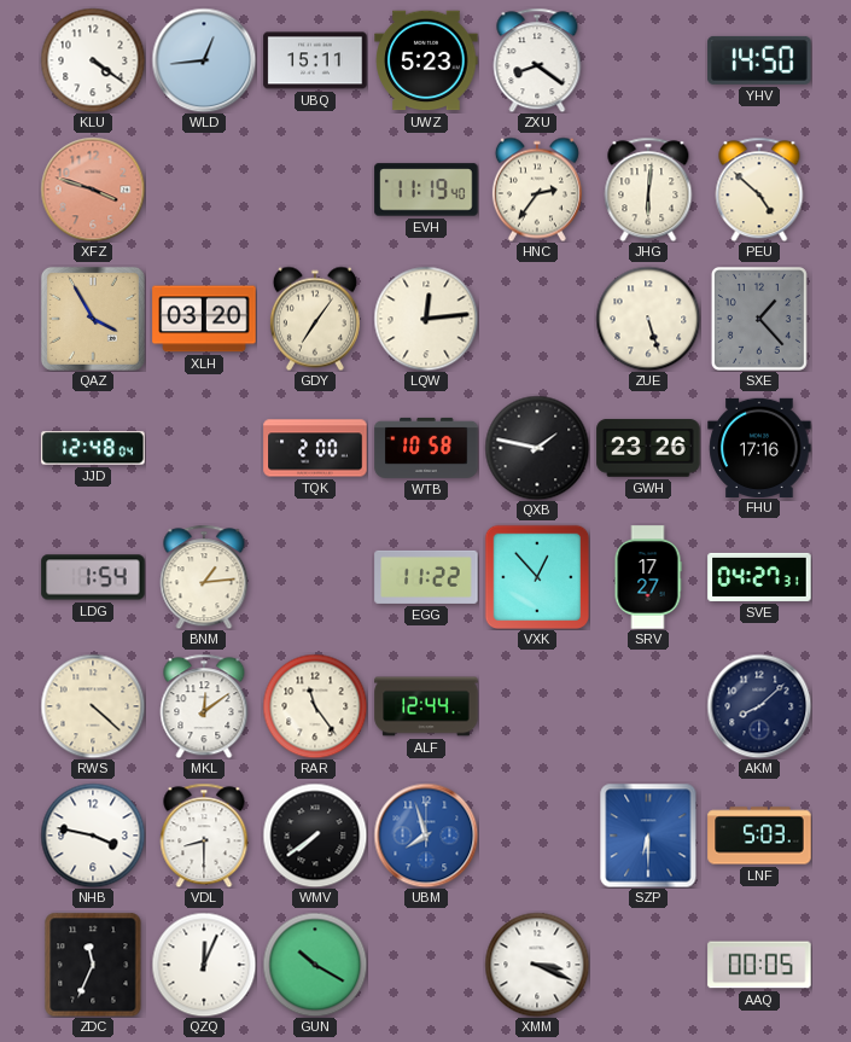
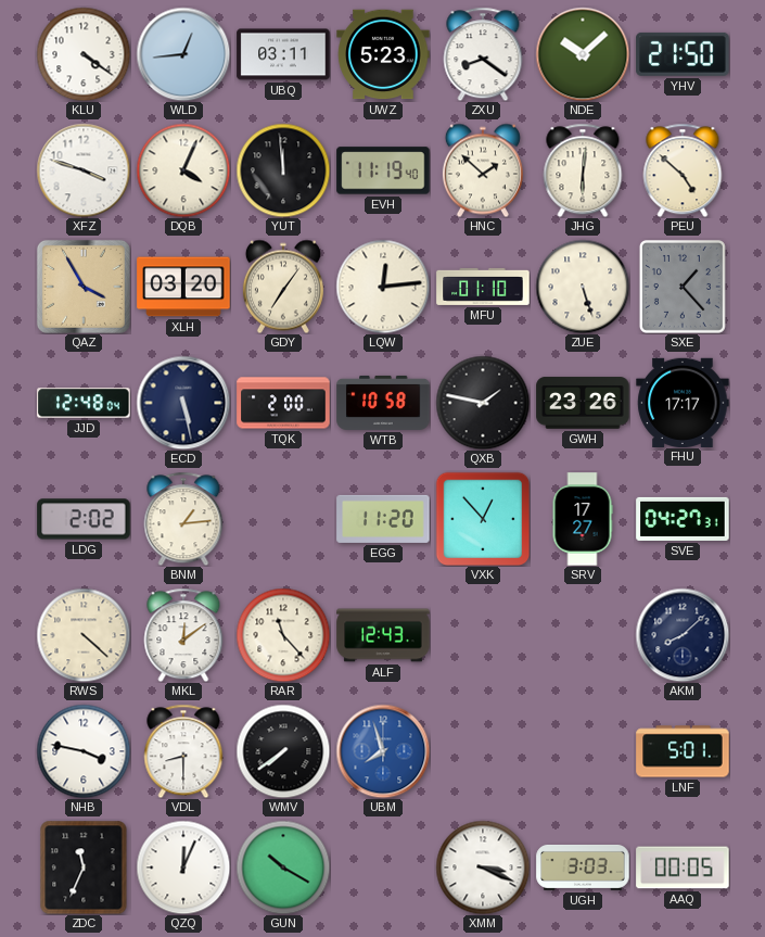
UBQ: 15:11 -> 03:11 (283, 54)
NDE: none -> 10:08 (583, 54)
YHV: 14:50 -> 21:50 (683, 54)
XFZ dial: salmon -> white (84, 170)
DQB: none -> 4:04 (183, 170)
YUT: none -> 11:59 (283, 170)
HNC: 2:36 -> 1:52 (483, 170)
MFU: none -> 01:10 (483, 287)
ECD: none -> 5:28 (183, 403)
FHU: 17:16 -> 17:17 (683, 402)
LDG: 1:54 -> 2:02 (84, 519)
EGG: 11:22 -> 11:20 (383, 519)
RAR: 11:24 -> 11:23 (283, 635)
ALF: 12:44 -> 12:43 (383, 635)
SZP: 6:30 -> none (648, 836)
LNF: 5:03 -> 5:01 (683, 751)
UGH: none -> 3:03 (583, 868)
